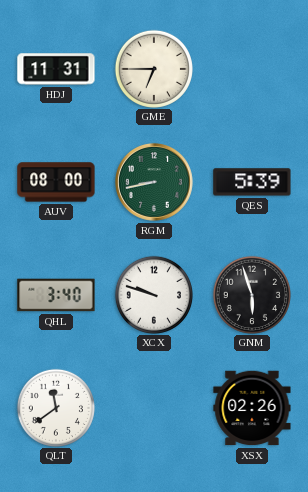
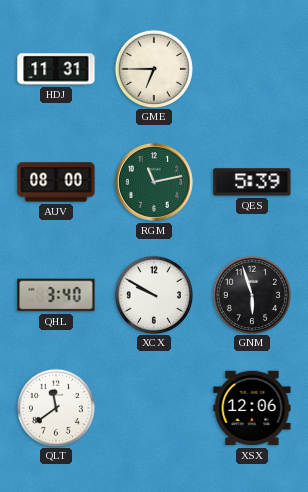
RGM: 8:43 -> 11:13 (154, 182)
XCX: 9:48 -> 9:50 (153, 294)
XSX: 02:26 -> 12:06 (252, 408)
